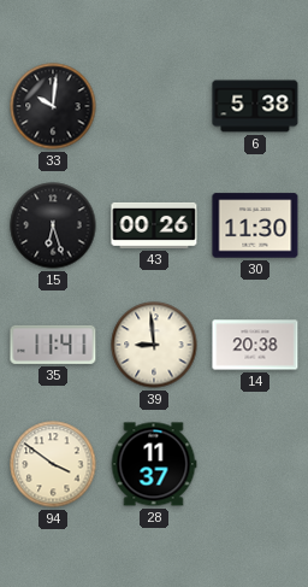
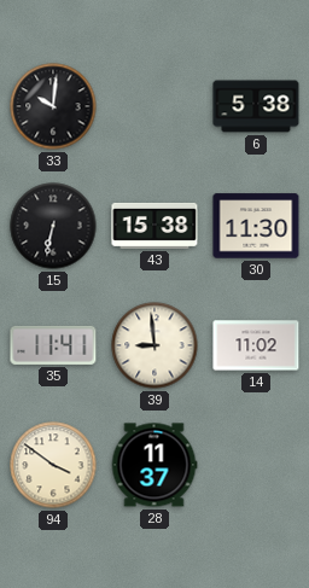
15: 6:27 -> 6:32 (53, 226)
43: 00:26 -> 15:38 (154, 226)
14: 20:38 -> 11:02 (256, 345)
